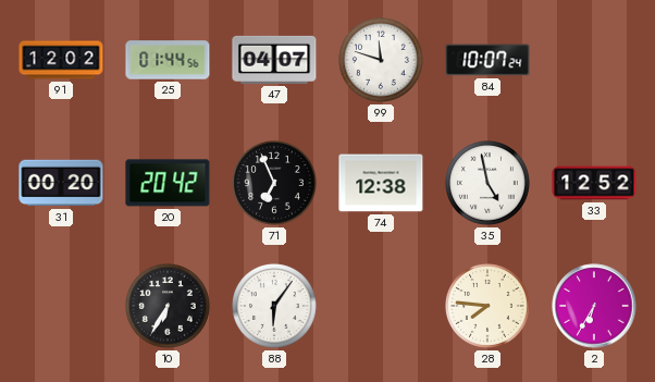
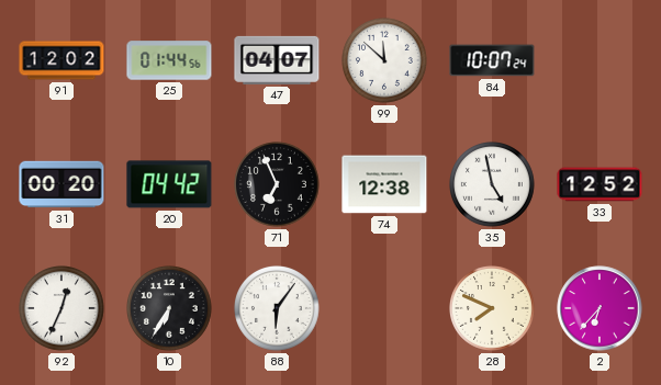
99: 11:48 -> 11:52 (385, 61)
20: 20:42 -> 04:42 (169, 184)
92: none -> 12:34 (63, 309)
28: 7:46 -> 7:49 (493, 309)
2: 6:35 -> 6:37 (600, 308)
